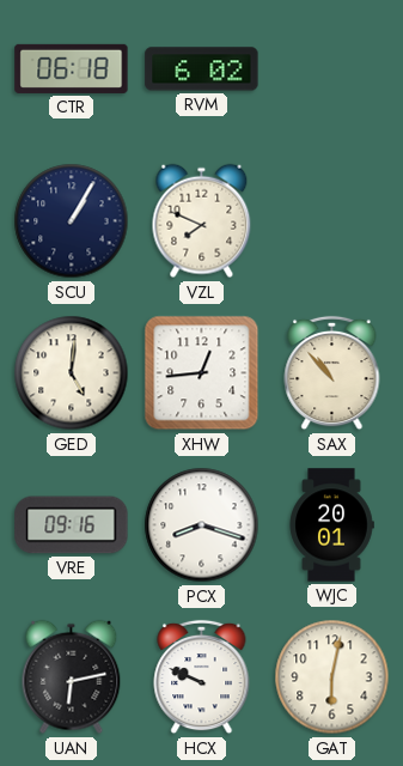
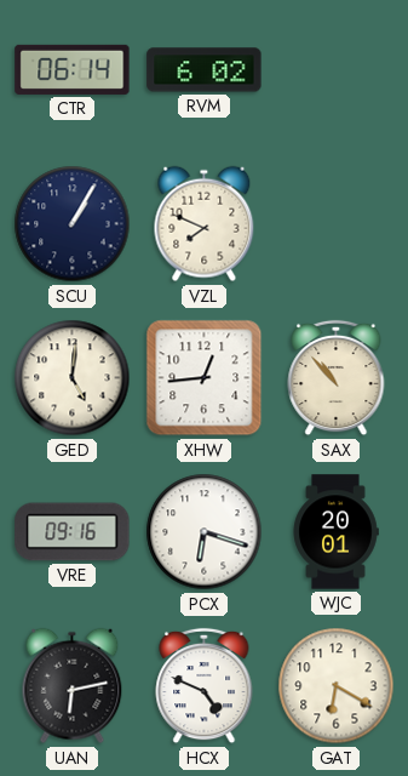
CTR: 06:18 -> 06:14 (73, 69)
PCX: 8:18 -> 6:18 (205, 532)
HCX: 9:49 -> 4:49 (205, 686)
GAT: 6:02 -> 6:20 (337, 686)
